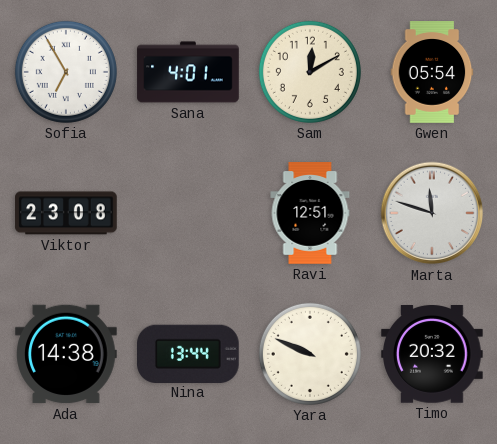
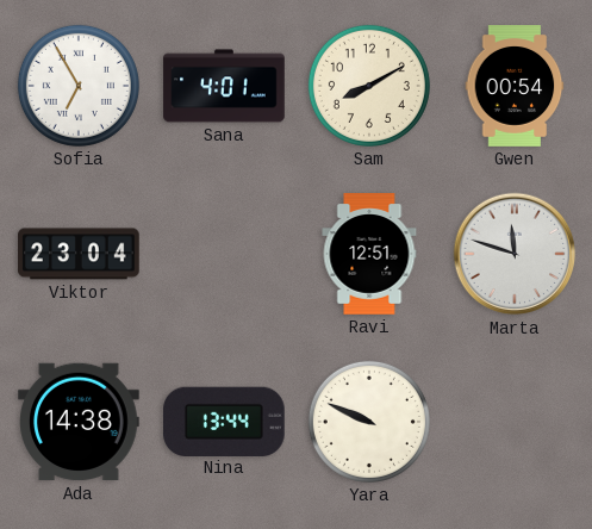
Sam: 12:10 -> 8:10 (369, 86)
Gwen: 05:54 -> 00:54 (515, 86)
Viktor: 23:08 -> 23:04 (79, 254)
Timo: 20:32 -> none (433, 354)
